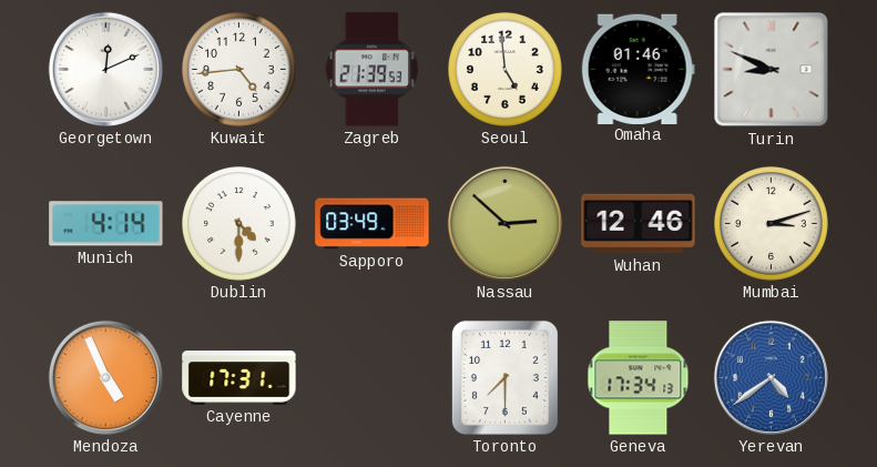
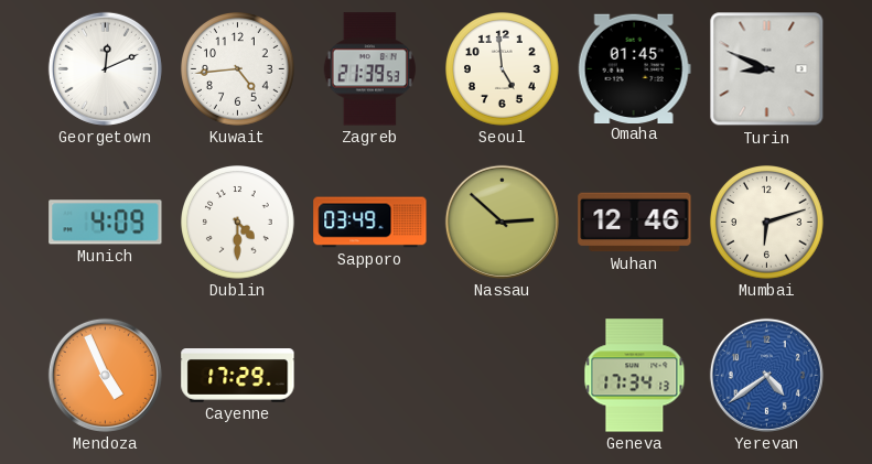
Omaha: 01:46 -> 01:45 (634, 68)
Munich: 4:14 -> 4:09 (106, 223)
Mumbai: 3:12 -> 6:12 (767, 223)
Cayenne: 17:31 -> 17:29 (238, 376)
Toronto: 7:30 -> none (504, 377)
